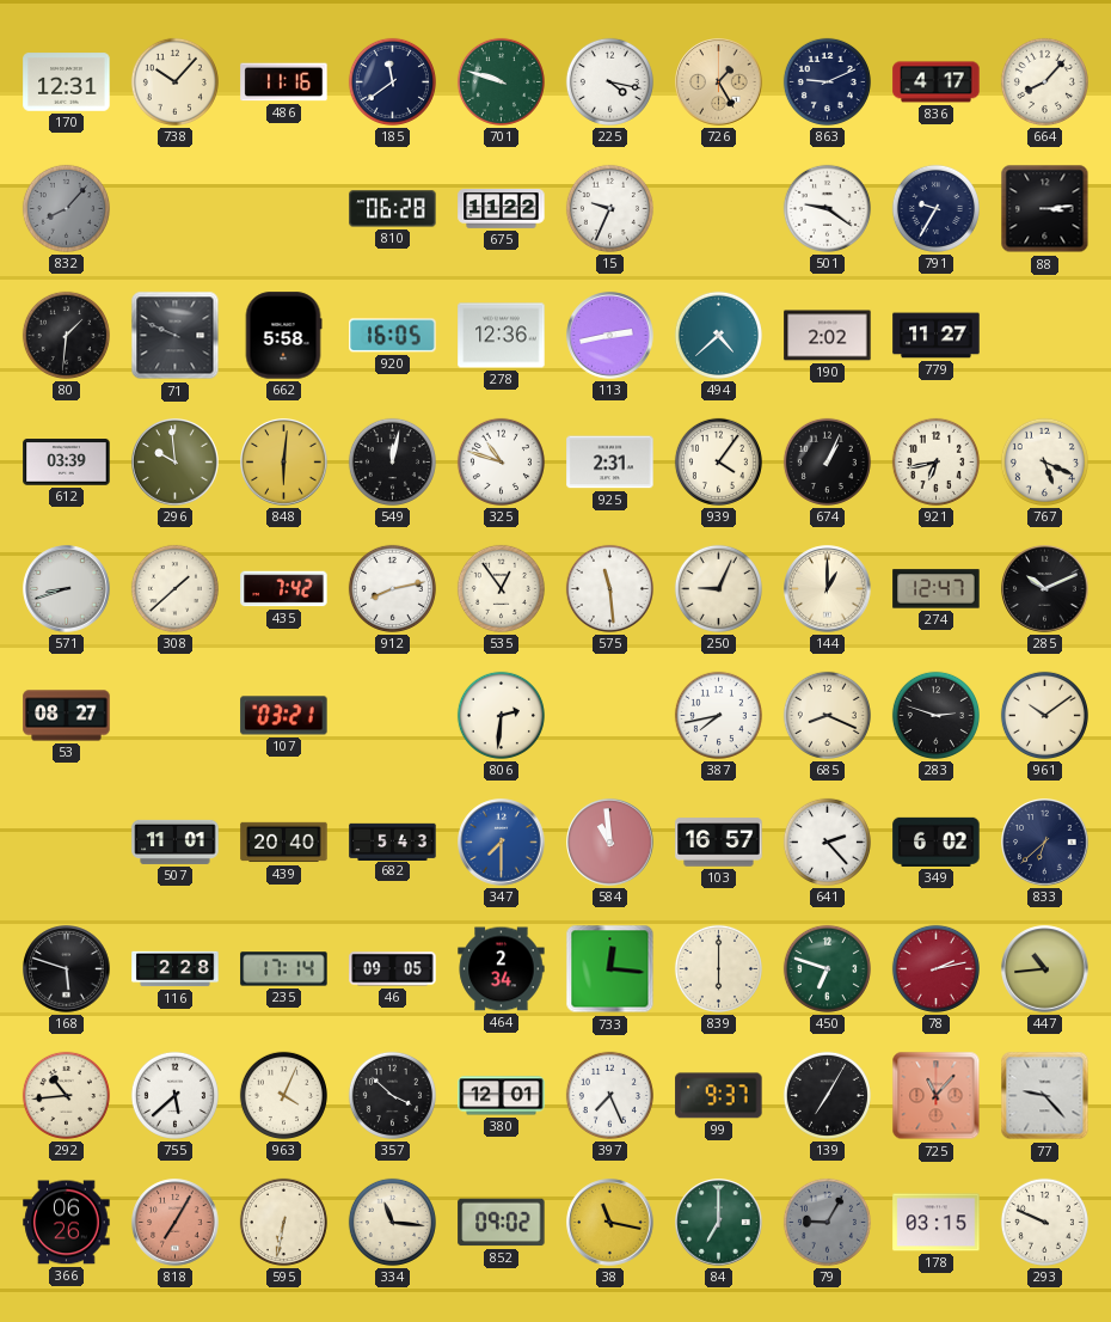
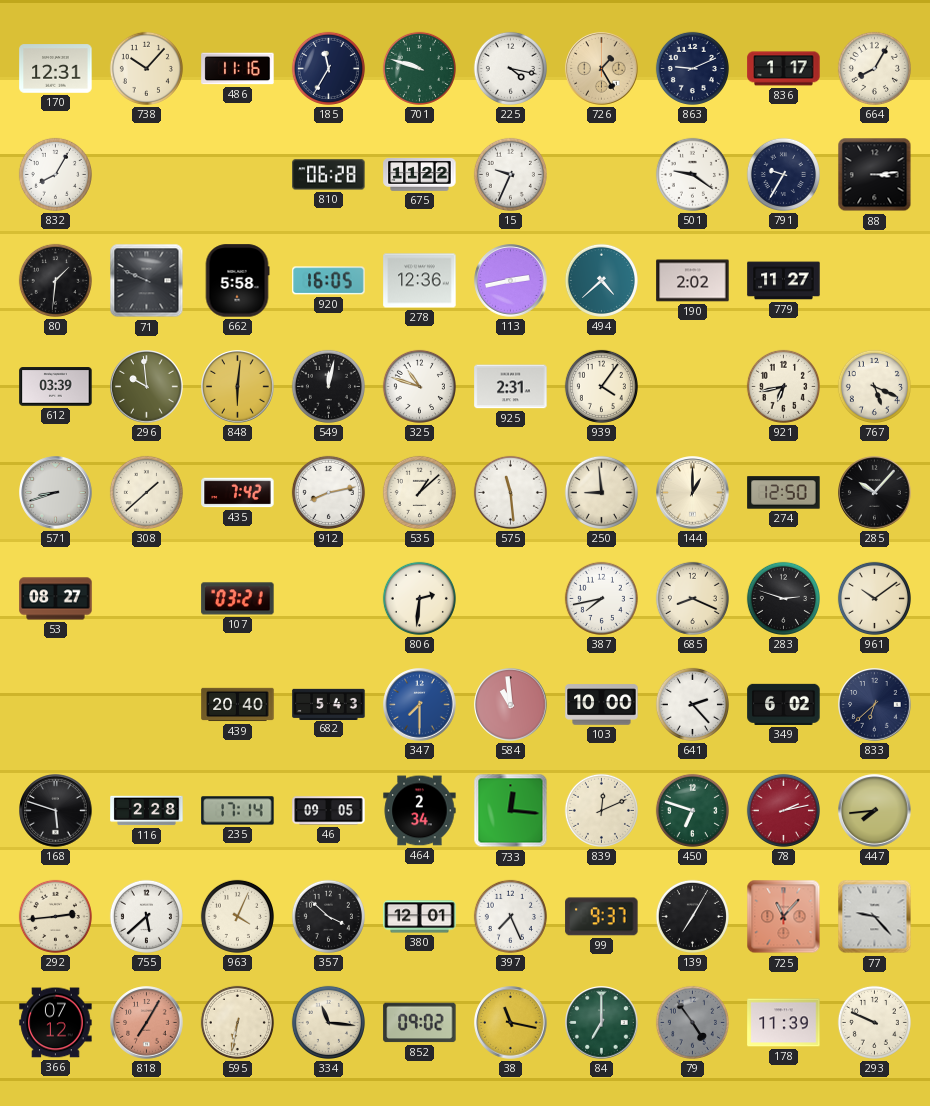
185: 11:39 -> 11:35 (328, 68)
836: 4:17 -> 1:17 (784, 69)
664: 8:07 -> 8:05 (874, 68)
832: 8:07 -> 8:05 (55, 174)
832 dial: grey -> white (55, 174)
674: 1:04 -> none (827, 461)
535: 12:54 -> 1:08 (419, 492)
250: 9:04 -> 8:59 (601, 492)
274: 12:47 -> 12:50 (784, 493)
285: 10:11 -> 10:07 (875, 493)
507: 11:01 -> none (176, 841)
103: 16:57 -> 10:00 (602, 705)
839: 6:00 -> 12:11 (601, 810)
447: 10:44 -> 7:44 (875, 811)
292: 10:44 -> 2:44 (55, 916)
366: 06:26 -> 07:12 (56, 1023)
79: 9:05 -> 4:54 (692, 1022)
178: 03:15 -> 11:39 (784, 1023)
